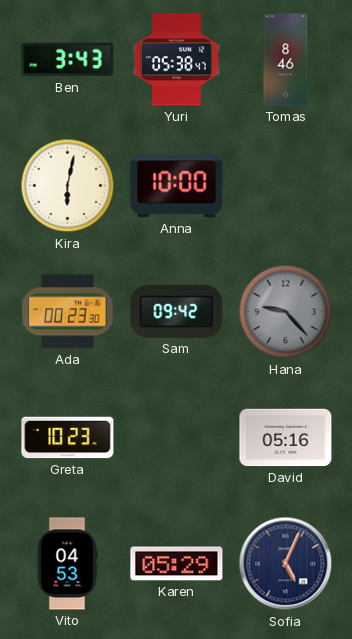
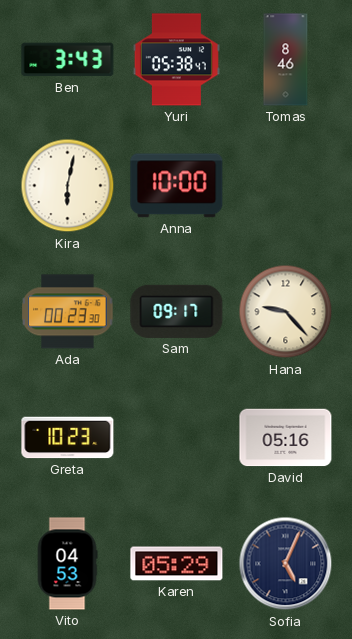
Sam: 09:42 -> 09:17 (177, 311)
Hana dial: grey -> cream (286, 312)
